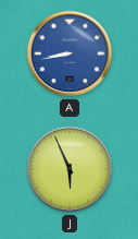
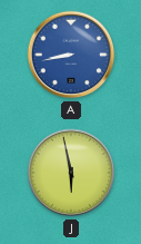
J: 5:56 -> 5:58 (71, 173)
